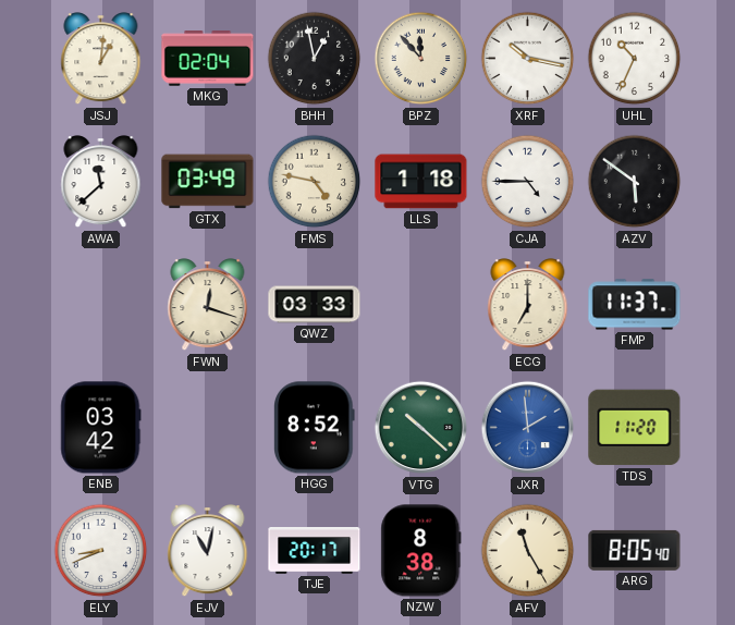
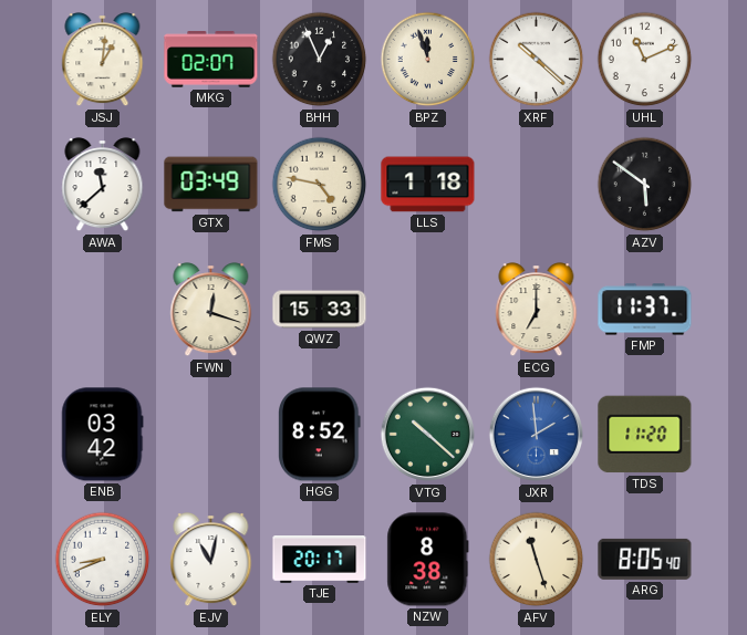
MKG: 02:04 -> 02:07 (211, 60)
BHH: 12:58 -> 12:56 (320, 60)
BPZ: 11:53 -> 11:57 (428, 60)
XRF: 10:17 -> 10:22 (537, 60)
UHL: 10:34 -> 11:11 (645, 60)
CJA: 4:45 -> none (528, 182)
QWZ: 03:33 -> 15:33 (320, 310)
AFV: 11:25 -> 11:27 (537, 560)
